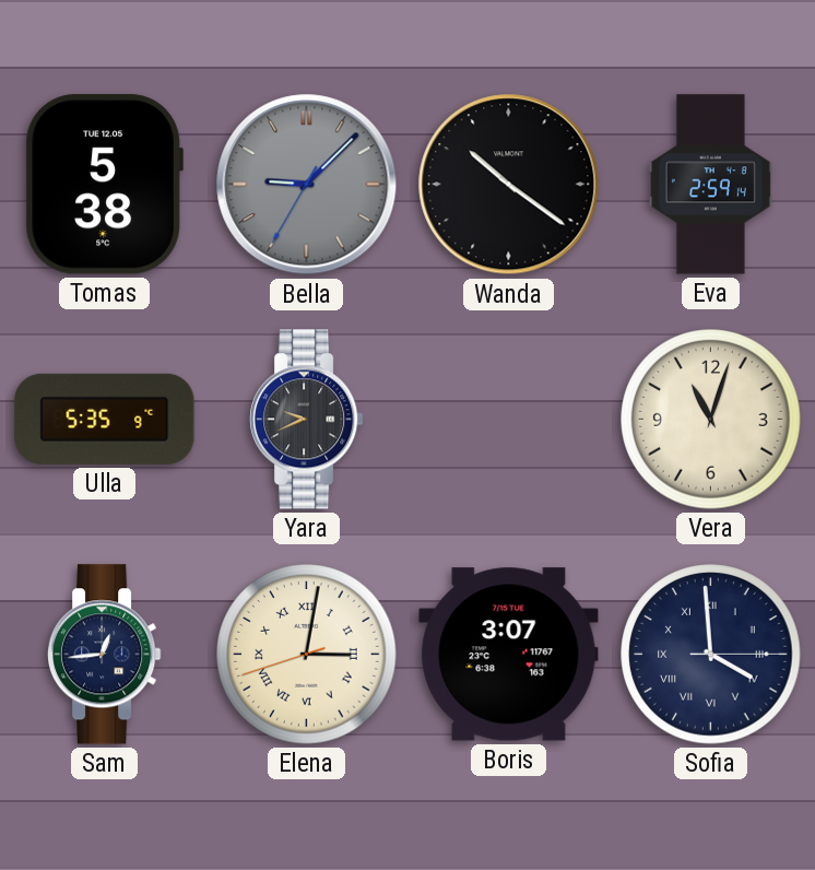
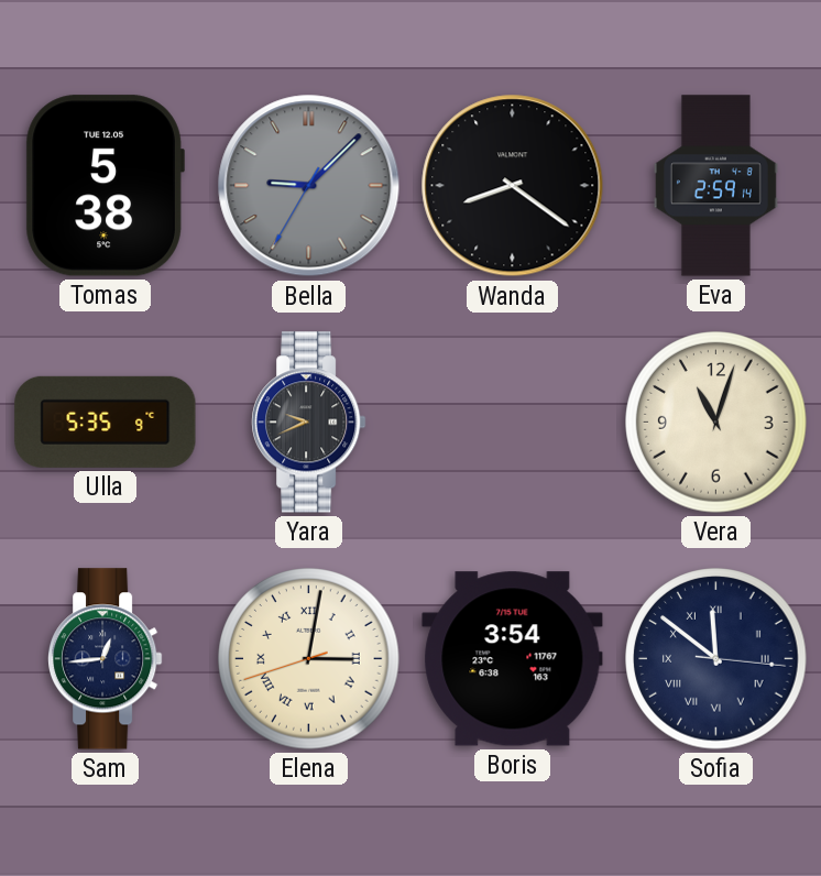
Wanda: 10:21 -> 8:21 (513, 186)
Boris: 3:07 -> 3:54 (513, 659)
Sofia: 3:59 -> 11:51 (716, 659)
